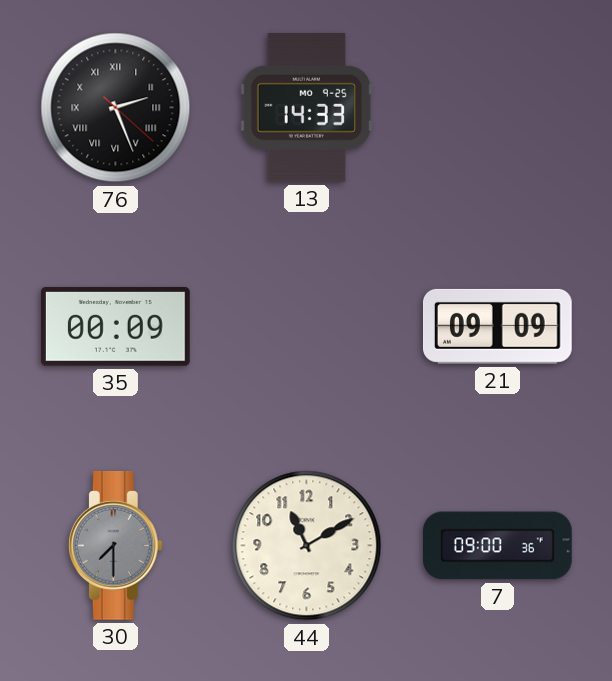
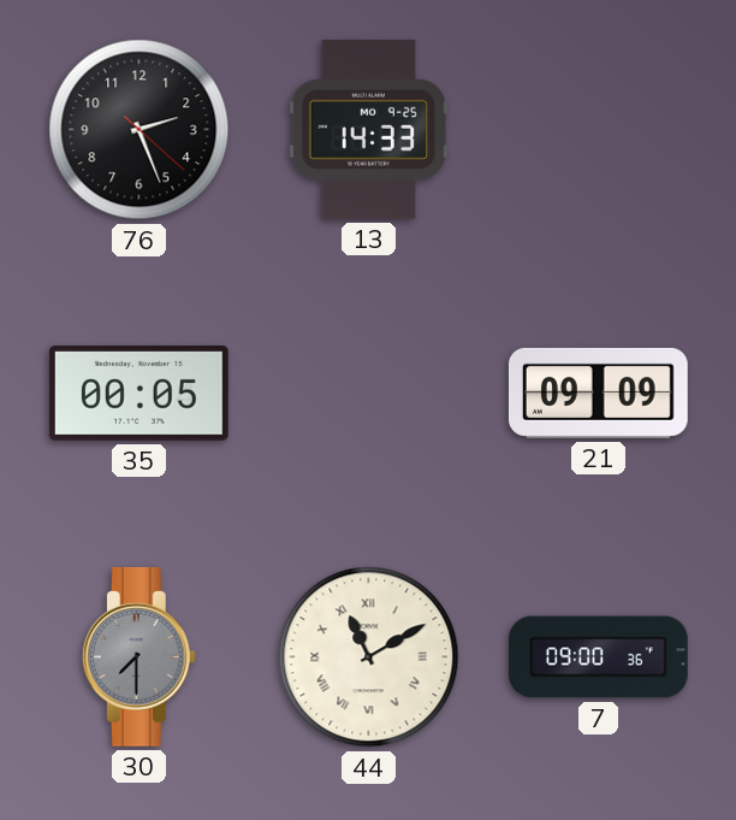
76 numerals: Roman -> Arabic (140, 130)
35: 00:09 -> 00:05 (138, 394)
44 numerals: Arabic -> Roman (369, 657)
